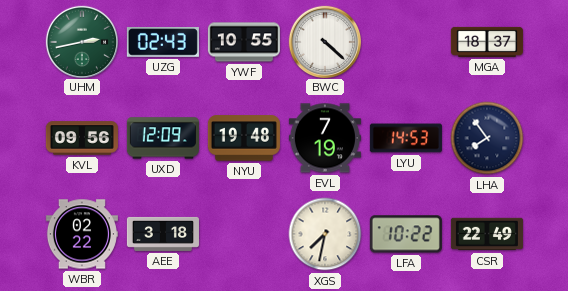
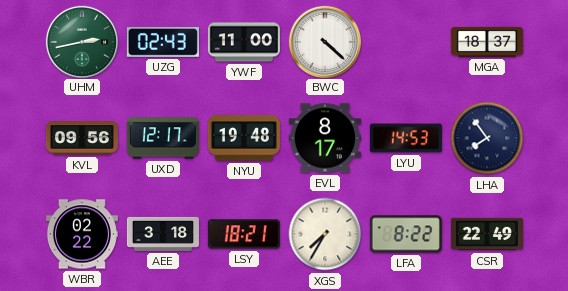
YWF: 10:55 -> 11:00 (244, 42)
UXD: 12:09 -> 12:17 (163, 138)
EVL: 7:19 -> 8:17 (325, 138)
LSY: none -> 18:21 (244, 234)
XGS: 7:32 -> 7:35 (325, 234)
LFA: 10:22 -> 8:22 (406, 234)
